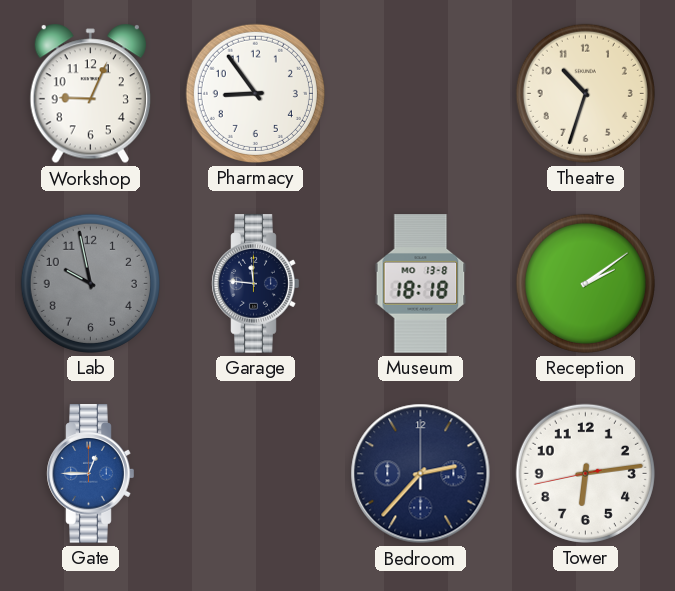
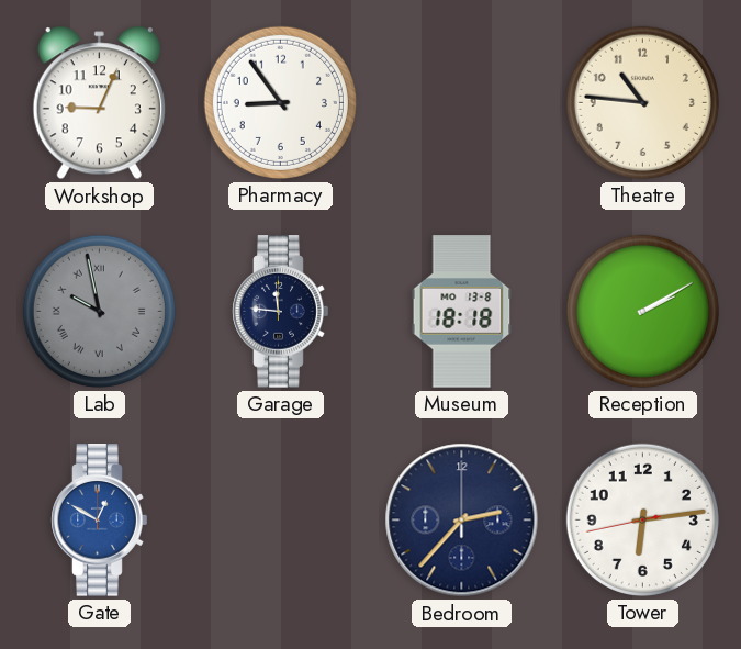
Theatre: 10:33 -> 10:46 (642, 102)
Lab numerals: Arabic -> Roman (99, 311)
Reception: 2:09 -> 2:10 (642, 311)
Gate: 12:45 -> 12:50 (100, 521)
